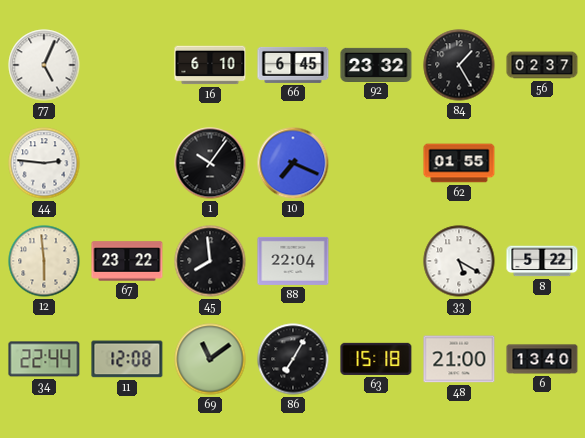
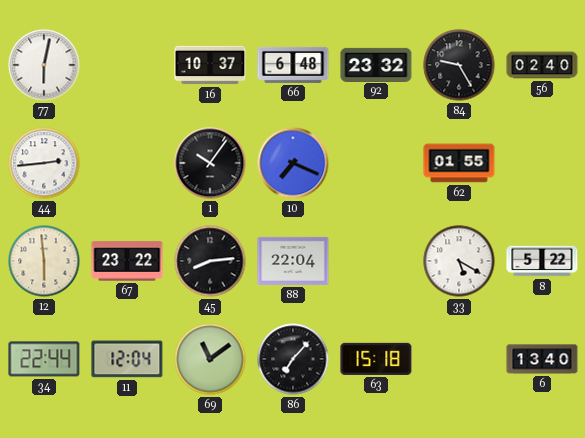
77: 5:04 -> 6:02 (44, 65)
16: 6:10 -> 10:37 (210, 65)
66: 6:45 -> 6:48 (293, 65)
84: 1:25 -> 9:25 (459, 65)
56: 02:37 -> 02:40 (542, 65)
44: 2:46 -> 2:44 (44, 163)
45: 7:59 -> 8:14 (210, 261)
11: 12:08 -> 12:04 (127, 359)
86: 7:05 -> 7:07 (293, 359)
48: 21:00 -> none (459, 359)
